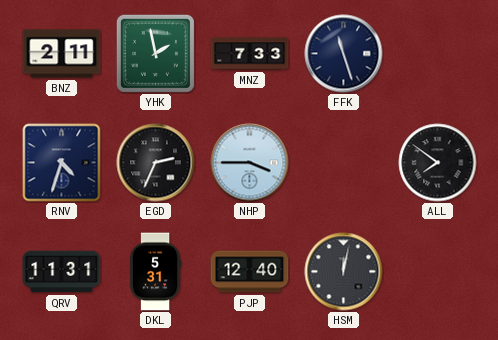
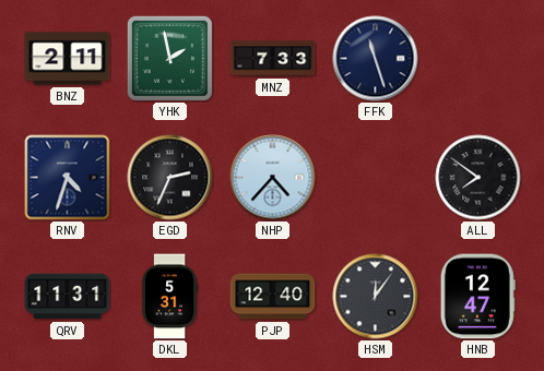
NHP: 3:45 -> 4:37 (273, 178)
HSM: 12:02 -> 12:06 (376, 297)
HNB: none -> 12:47 (477, 297)
